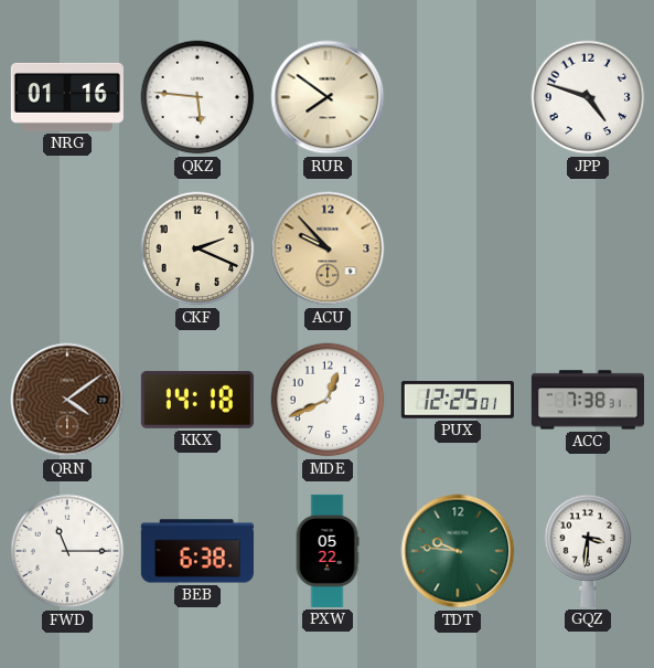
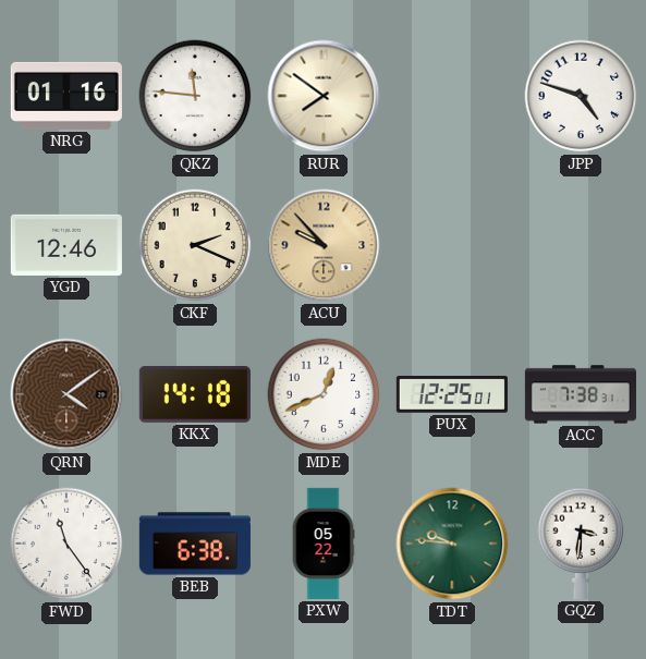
QKZ: 5:46 -> 11:46 (195, 96)
YGD: none -> 12:46 (66, 245)
FWD: 11:15 -> 11:24 (66, 544)
